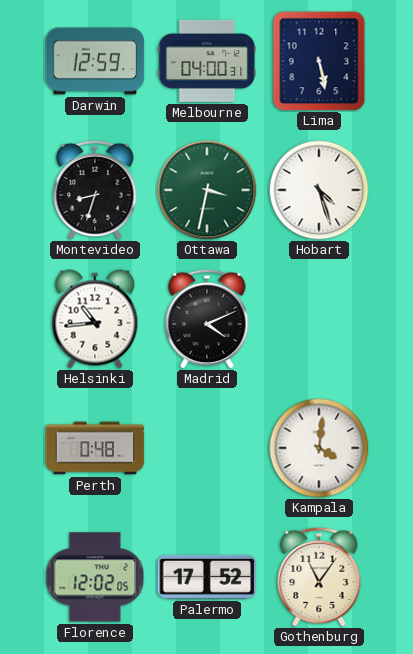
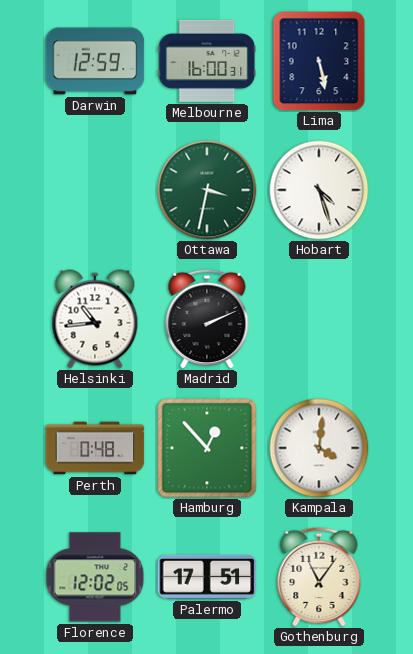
Melbourne: 04:00 -> 16:00 (207, 61)
Montevideo: 8:33 -> none (95, 190)
Madrid: 4:11 -> 2:11 (207, 319)
Hamburg: none -> 12:53 (207, 448)
Palermo: 17:52 -> 17:51 (207, 577)
